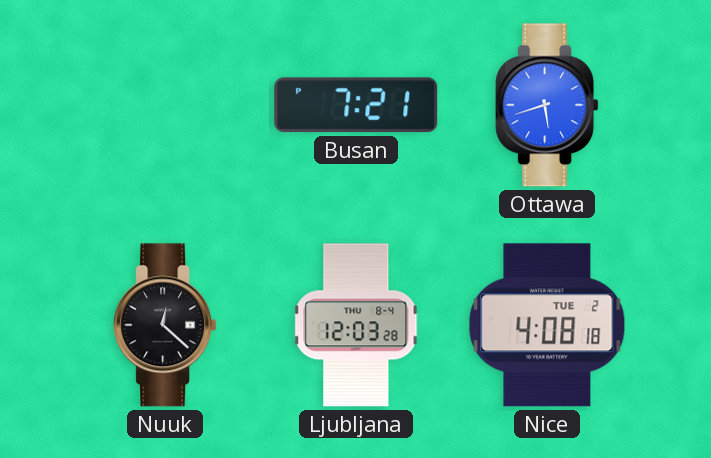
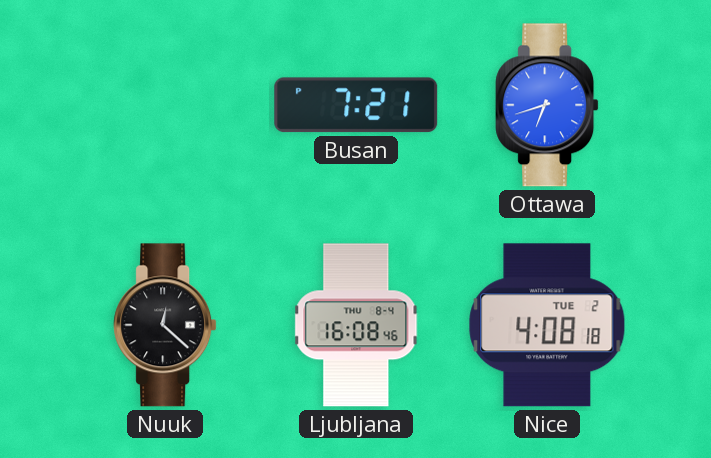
Ottawa: 5:42 -> 6:42 (547, 105)
Ljubljana: 12:03 -> 16:08 (356, 325)
